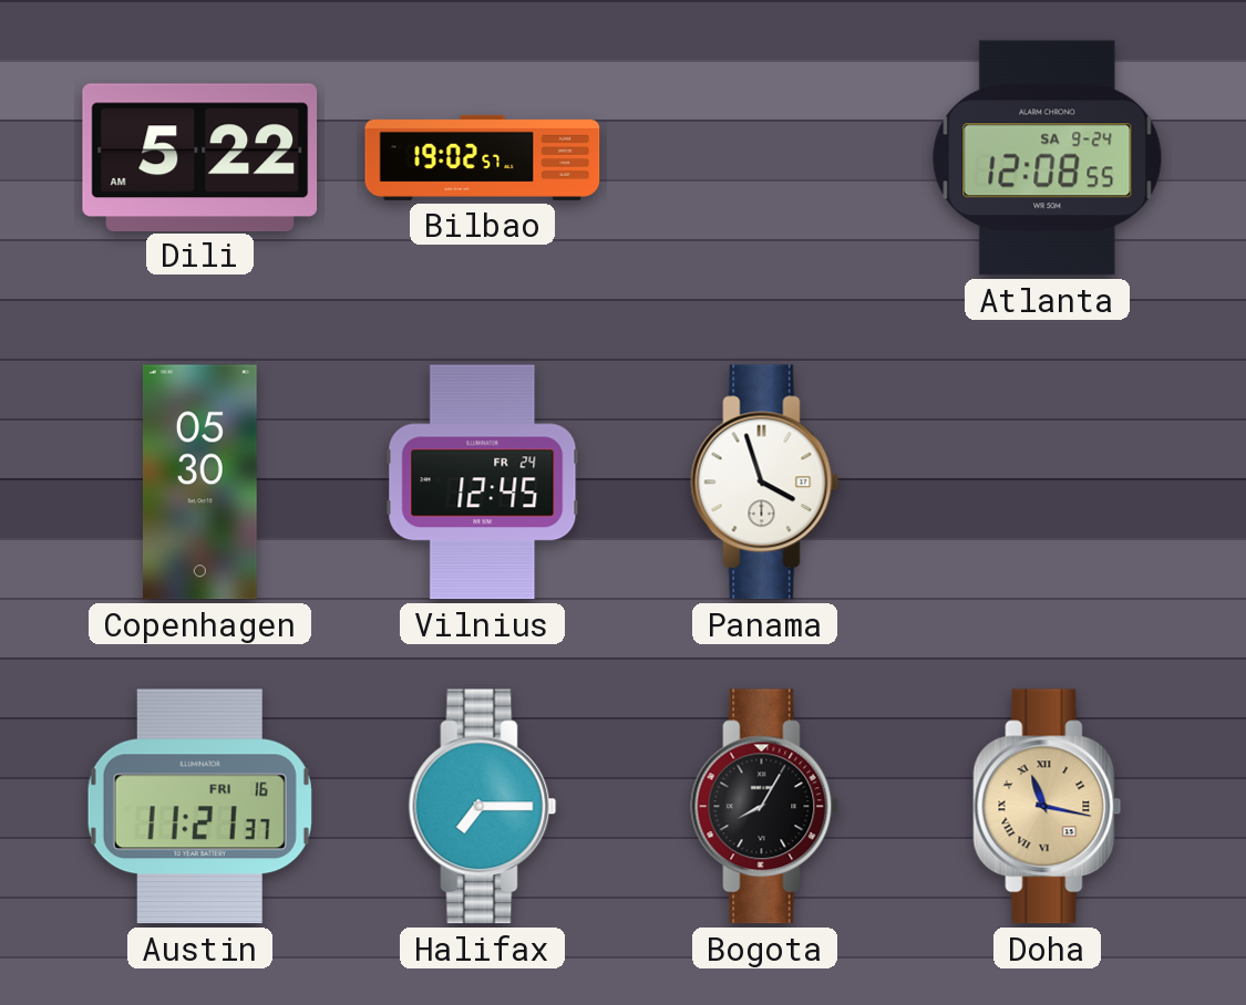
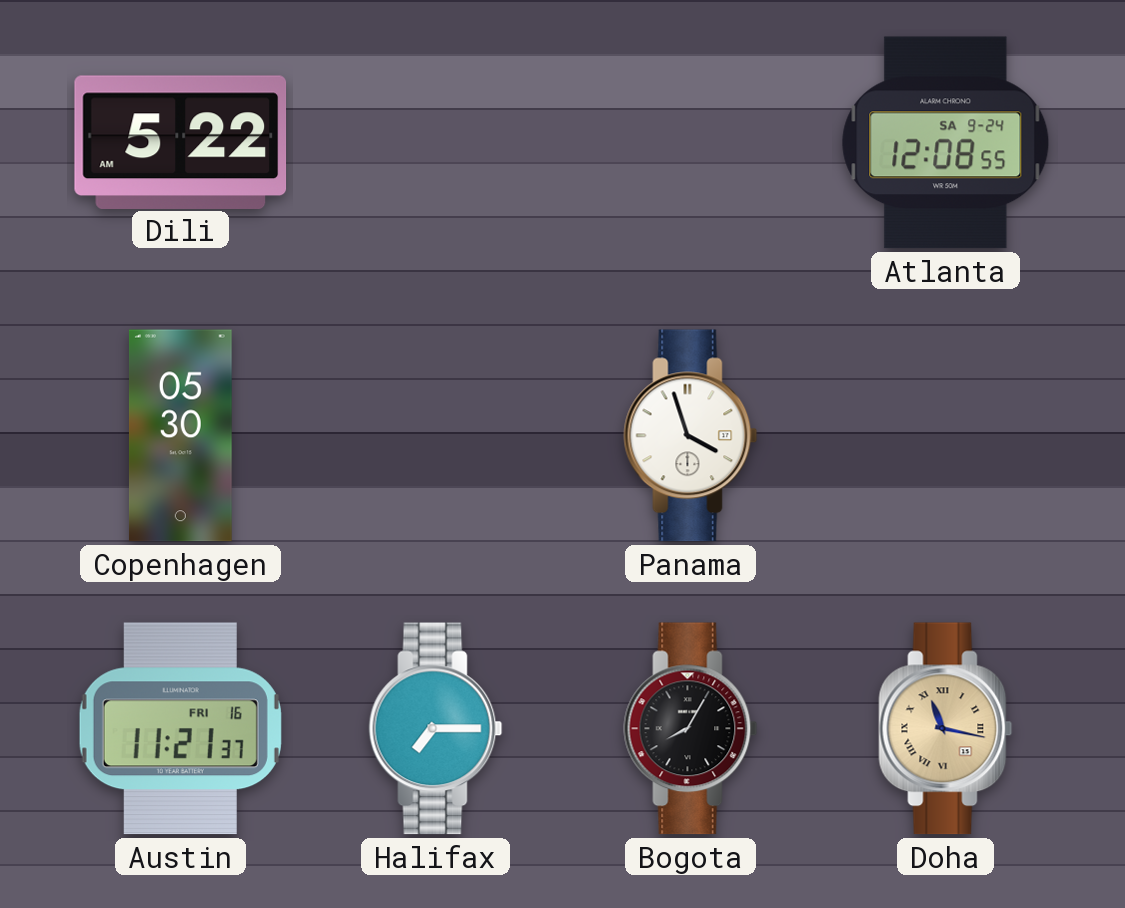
Bilbao: 19:02 -> none (483, 157)
Vilnius: 12:45 -> none (483, 483)
